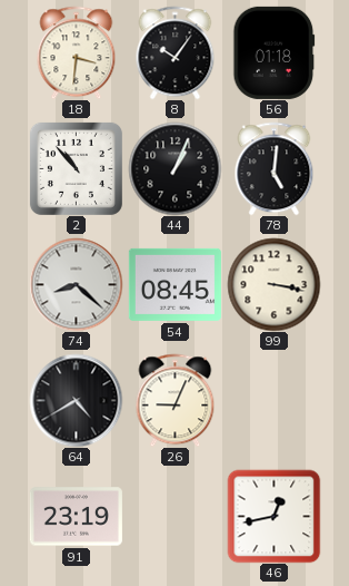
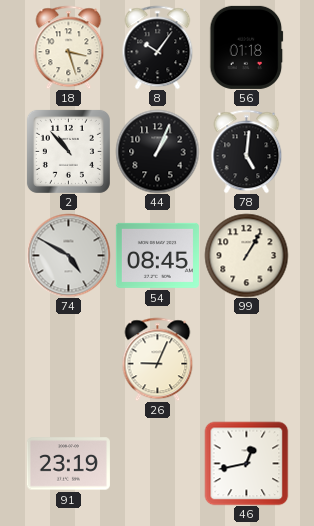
18: 3:31 -> 3:27 (69, 47)
74: 8:22 -> 4:50 (68, 255)
99: 3:17 -> 1:05 (246, 255)
64: 4:40 -> none (76, 400)
